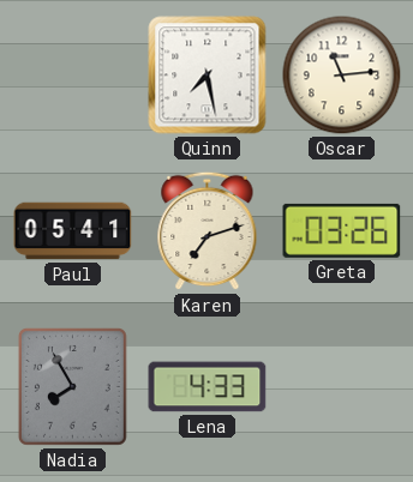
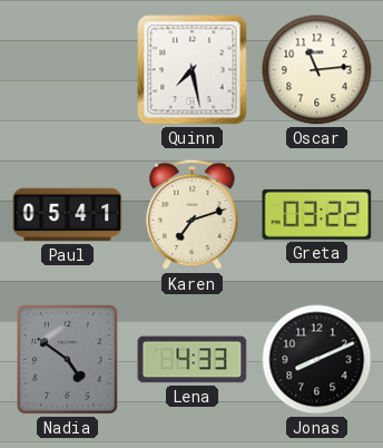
Greta: 03:26 -> 03:22 (317, 214)
Nadia: 7:55 -> 4:51 (67, 359)
Jonas: none -> 8:11 (317, 360)
